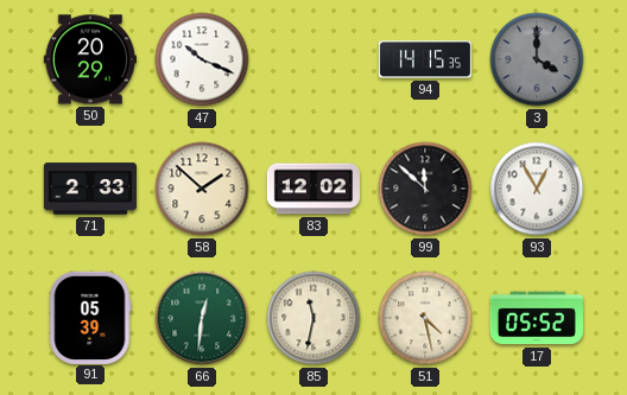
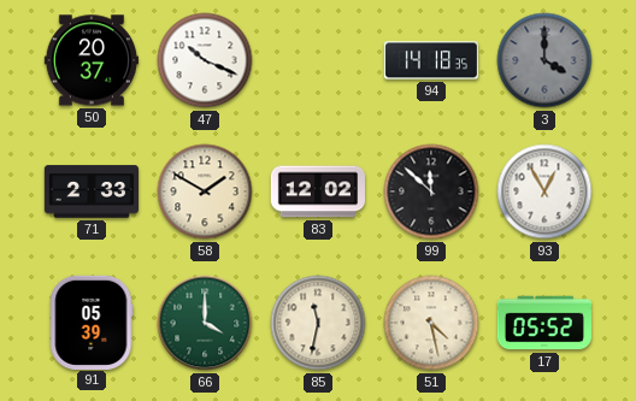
50: 20:29 -> 20:37 (90, 60)
94: 14:15 -> 14:18 (430, 60)
58: 1:52 -> 1:50 (205, 191)
66: 12:31 -> 4:00 (205, 323)
